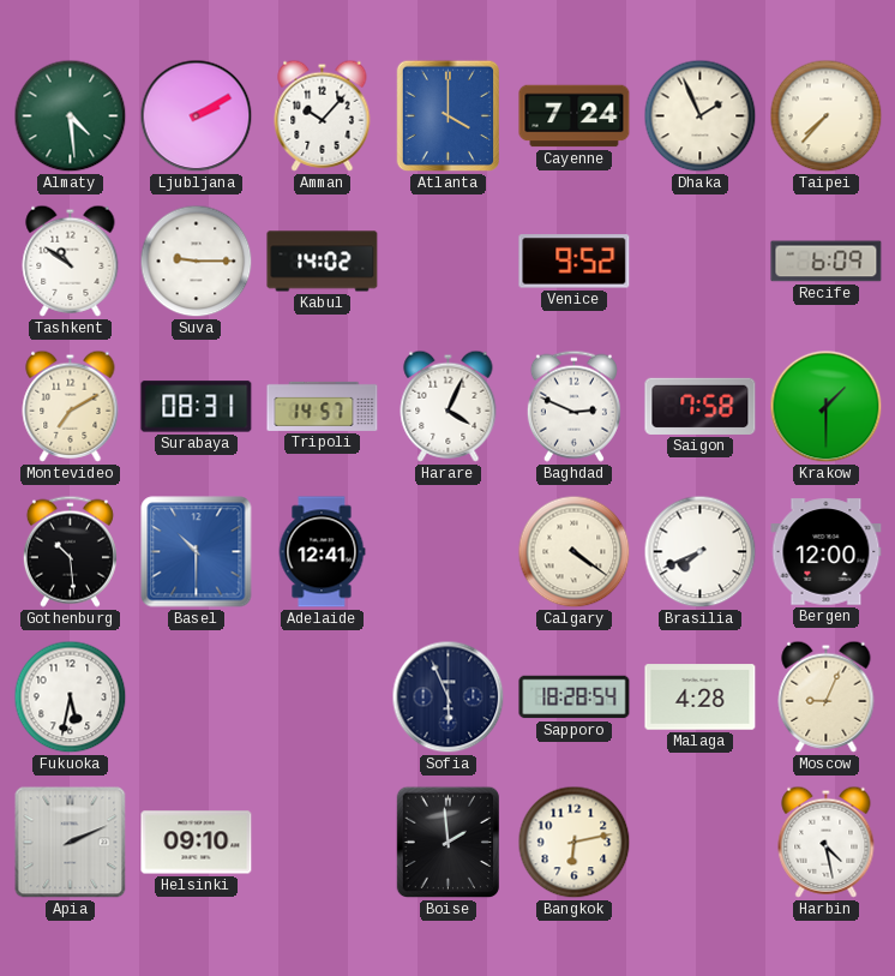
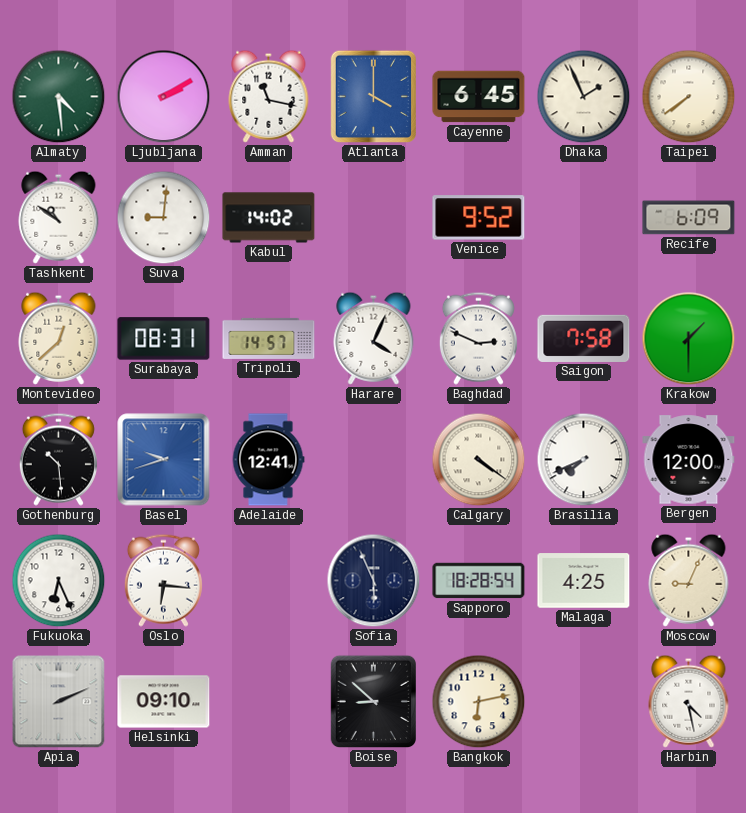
Amman: 10:07 -> 11:17 (269, 96)
Cayenne: 7:24 -> 6:45 (479, 97)
Taipei: 7:37 -> 7:39 (689, 97)
Suva: 9:15 -> 9:01 (164, 218)
Montevideo: 7:10 -> 12:38 (59, 338)
Basel: 10:30 -> 9:42 (164, 460)
Fukuoka: 5:32 -> 6:26 (59, 581)
Oslo: none -> 6:16 (163, 580)
Malaga: 4:28 -> 4:25 (584, 581)
Boise: 1:59 -> 8:52 (373, 702)
